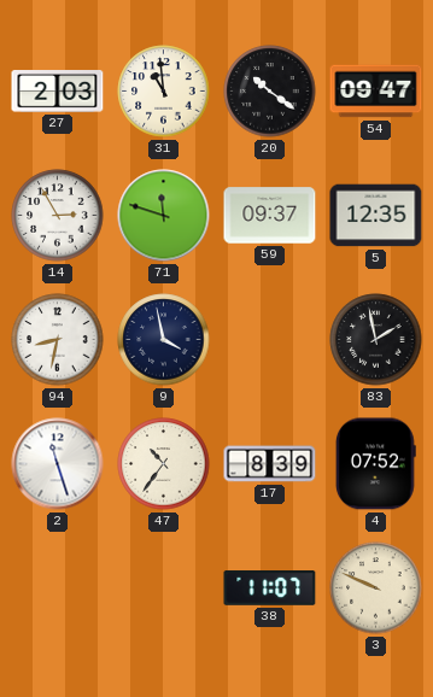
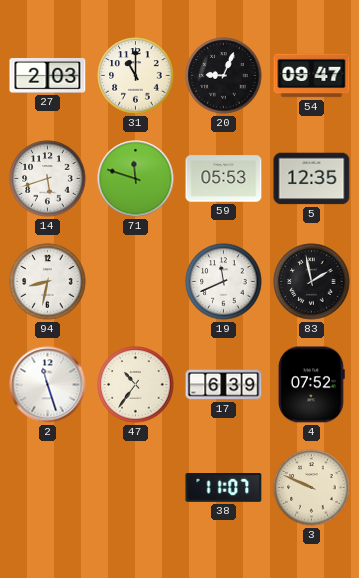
31: 10:59 -> 11:00 (136, 76)
20: 10:21 -> 9:04 (224, 76)
14: 2:55 -> 5:42 (48, 179)
59: 09:37 -> 05:53 (224, 179)
9: 3:58 -> none (164, 340)
19: none -> 11:41 (224, 282)
17: 8:39 -> 6:39 (224, 385)
